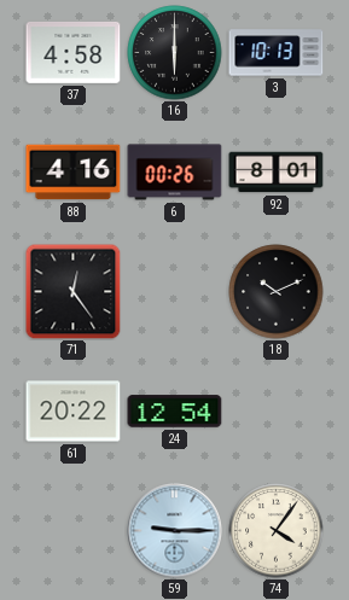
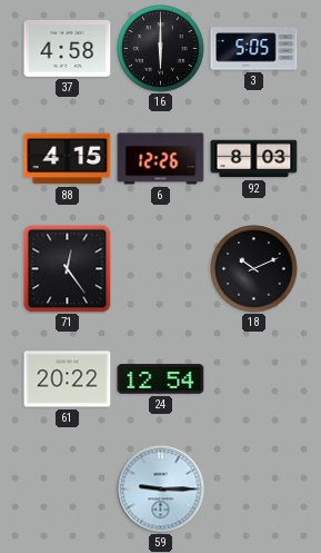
3: 10:13 -> 5:05 (254, 49)
88: 4:16 -> 4:15 (68, 159)
6: 00:26 -> 12:26 (161, 159)
92: 8:01 -> 8:03 (254, 159)
74: 4:06 -> none (277, 531)
